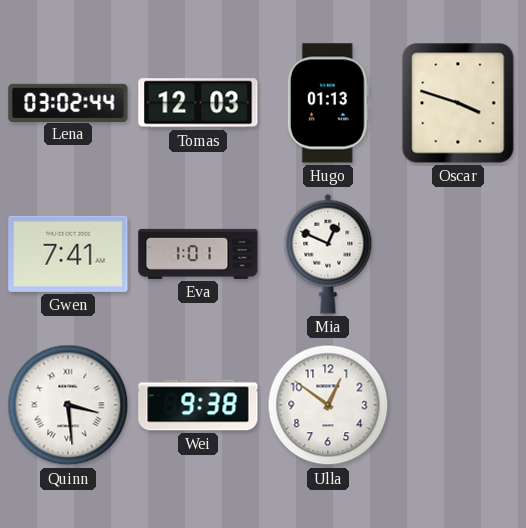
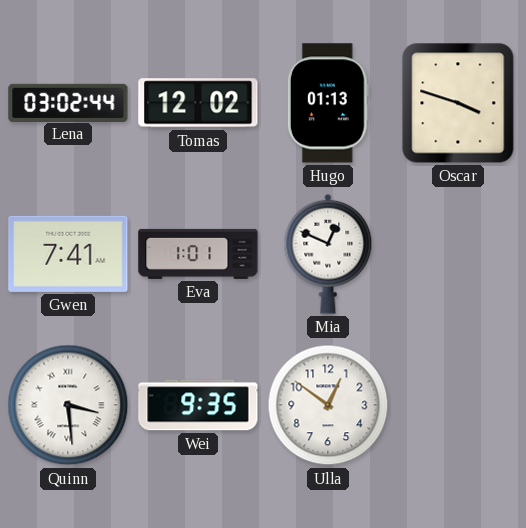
Tomas: 12:03 -> 12:02 (198, 103)
Wei: 9:38 -> 9:35 (198, 405)
